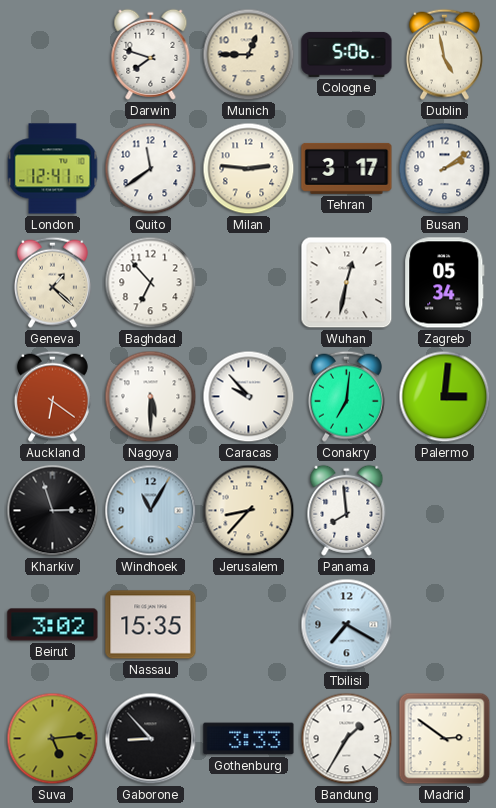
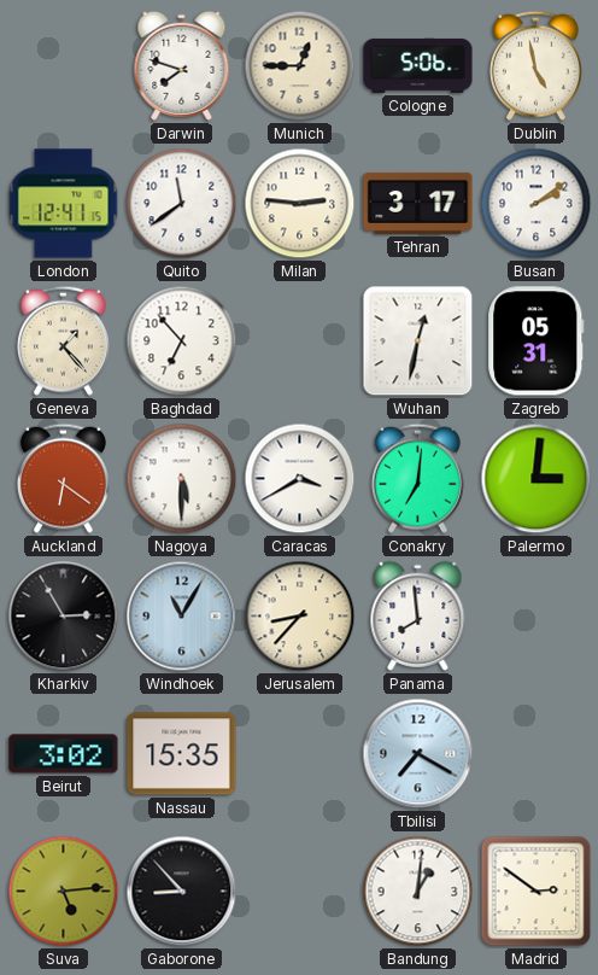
Geneva: 1:22 -> 1:23 (63, 340)
Zagreb: 05:34 -> 05:31 (537, 341)
Caracas: 9:53 -> 3:40 (300, 479)
Kharkiv: 2:57 -> 2:55 (64, 617)
Gothenburg: 3:33 -> none (249, 739)
Bandung: 1:35 -> 1:01 (418, 892)
